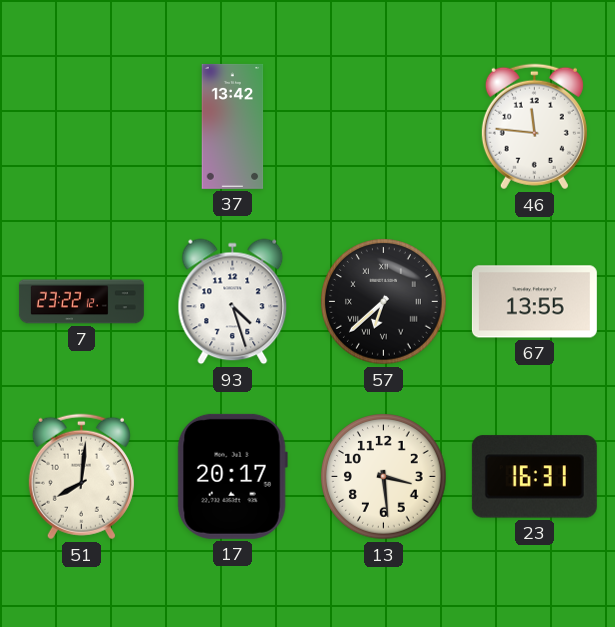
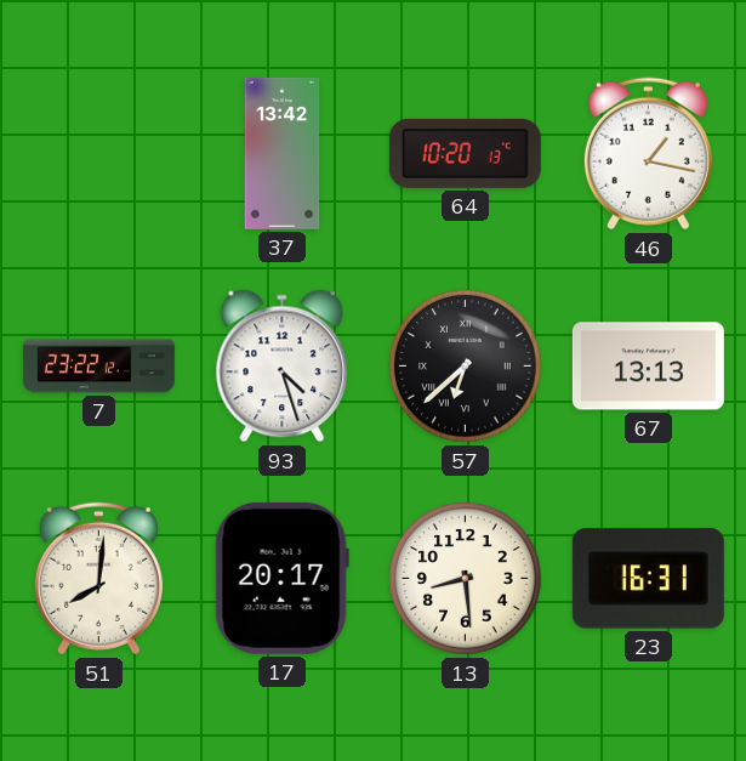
64: none -> 10:20 (465, 153)
46: 11:46 -> 1:17 (648, 154)
67: 13:55 -> 13:13 (648, 367)
13: 3:29 -> 8:29 (466, 579)
